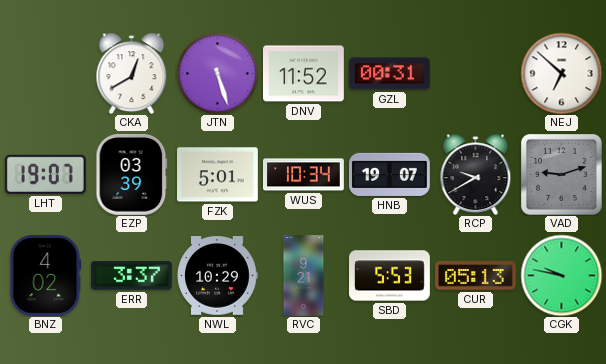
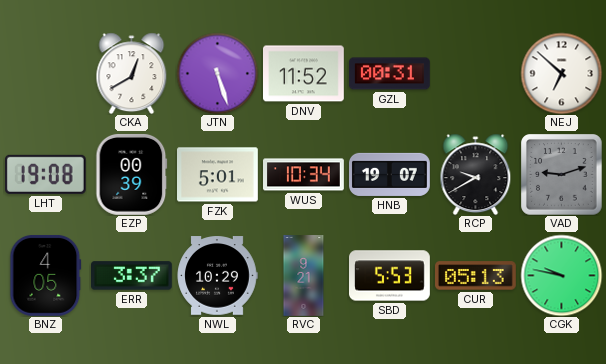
LHT: 19:07 -> 19:08 (45, 174)
EZP: 03:39 -> 00:39 (132, 174)
BNZ: 4:02 -> 4:05 (46, 275)
